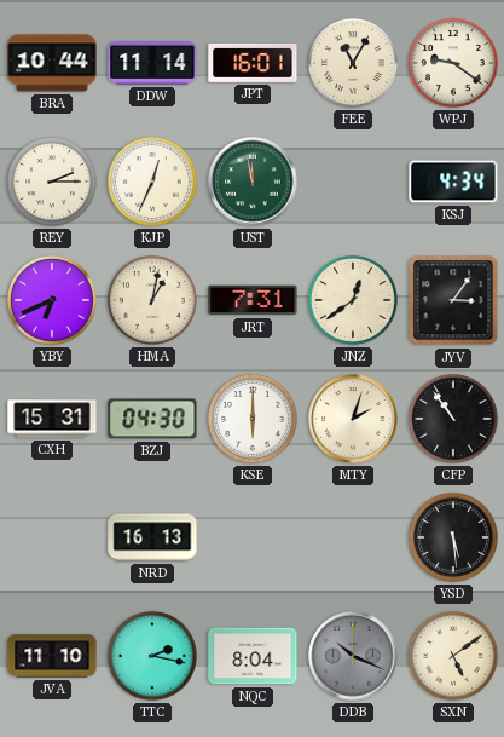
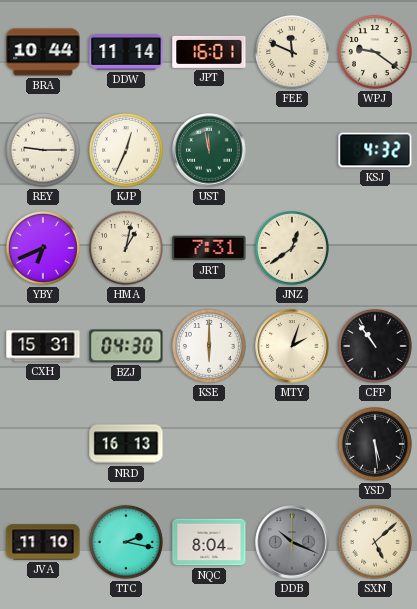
FEE: 11:05 -> 11:49 (293, 53)
REY: 2:15 -> 9:15 (44, 151)
KSJ: 4:34 -> 4:32 (375, 150)
JYV: 3:06 -> none (453, 300)
SXN: 5:09 -> 5:08 (376, 543)
